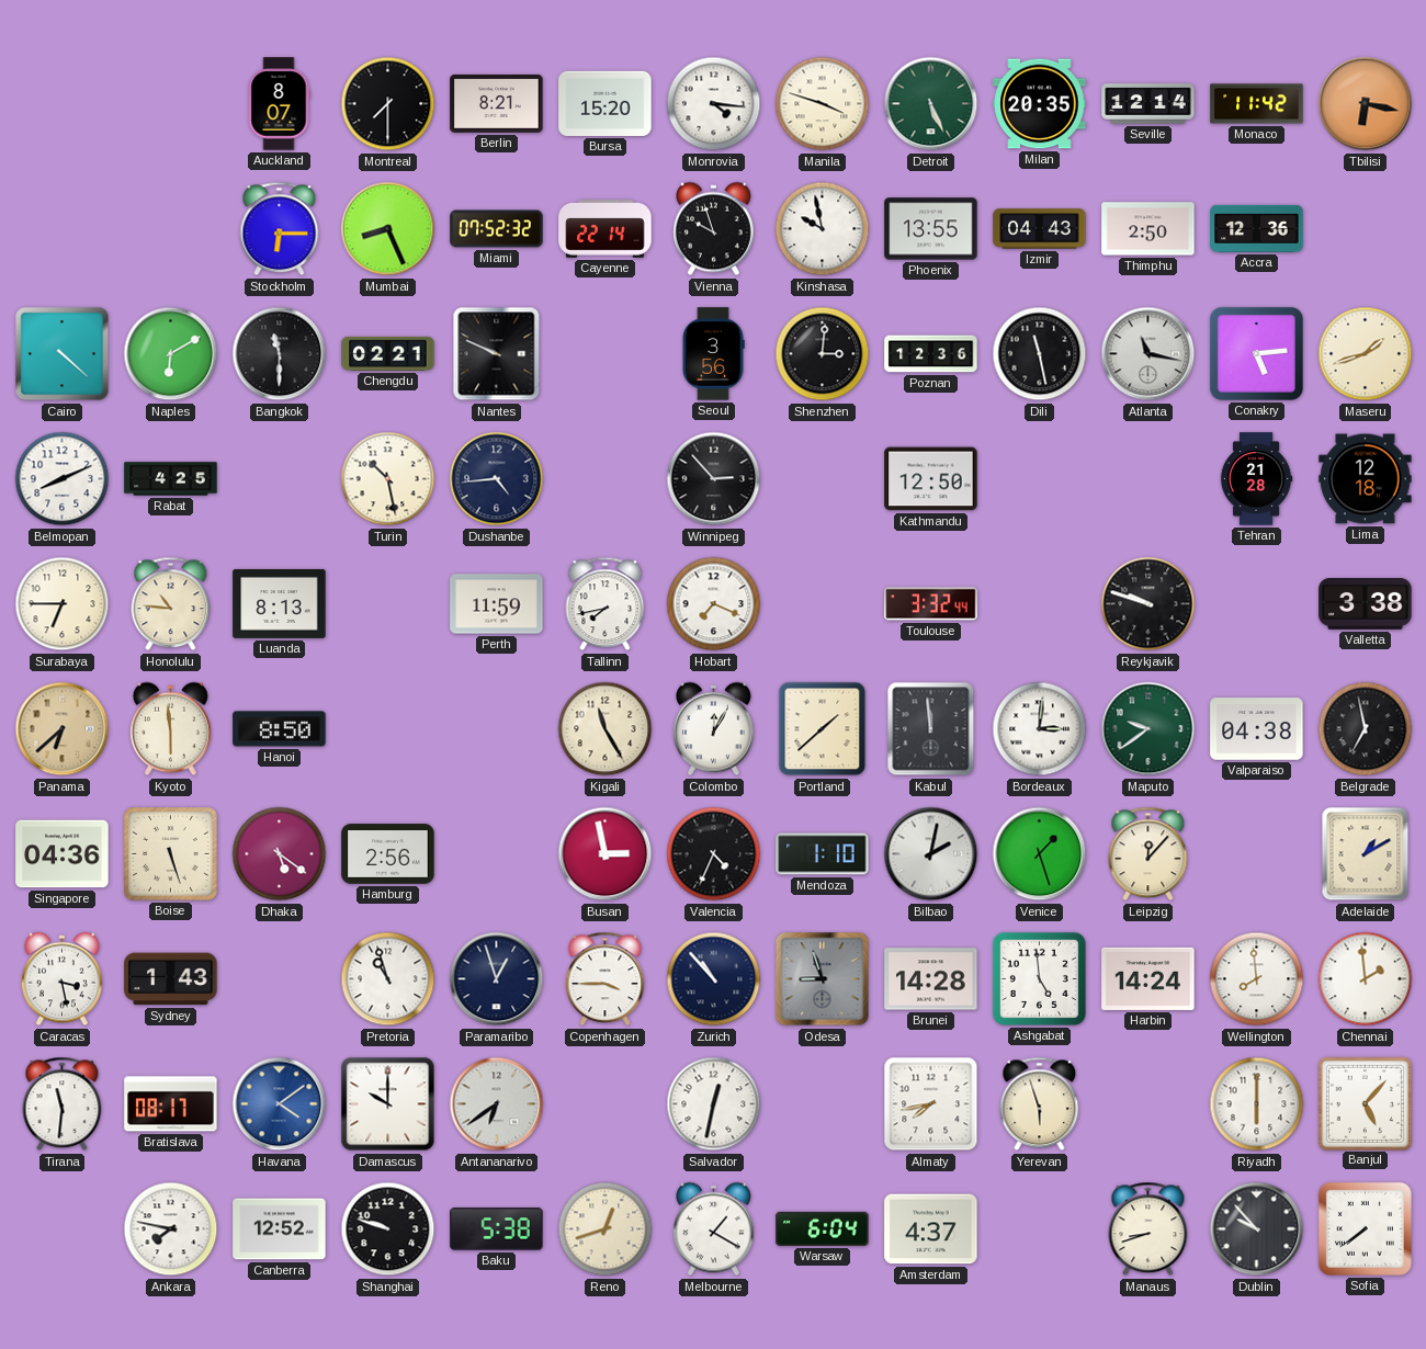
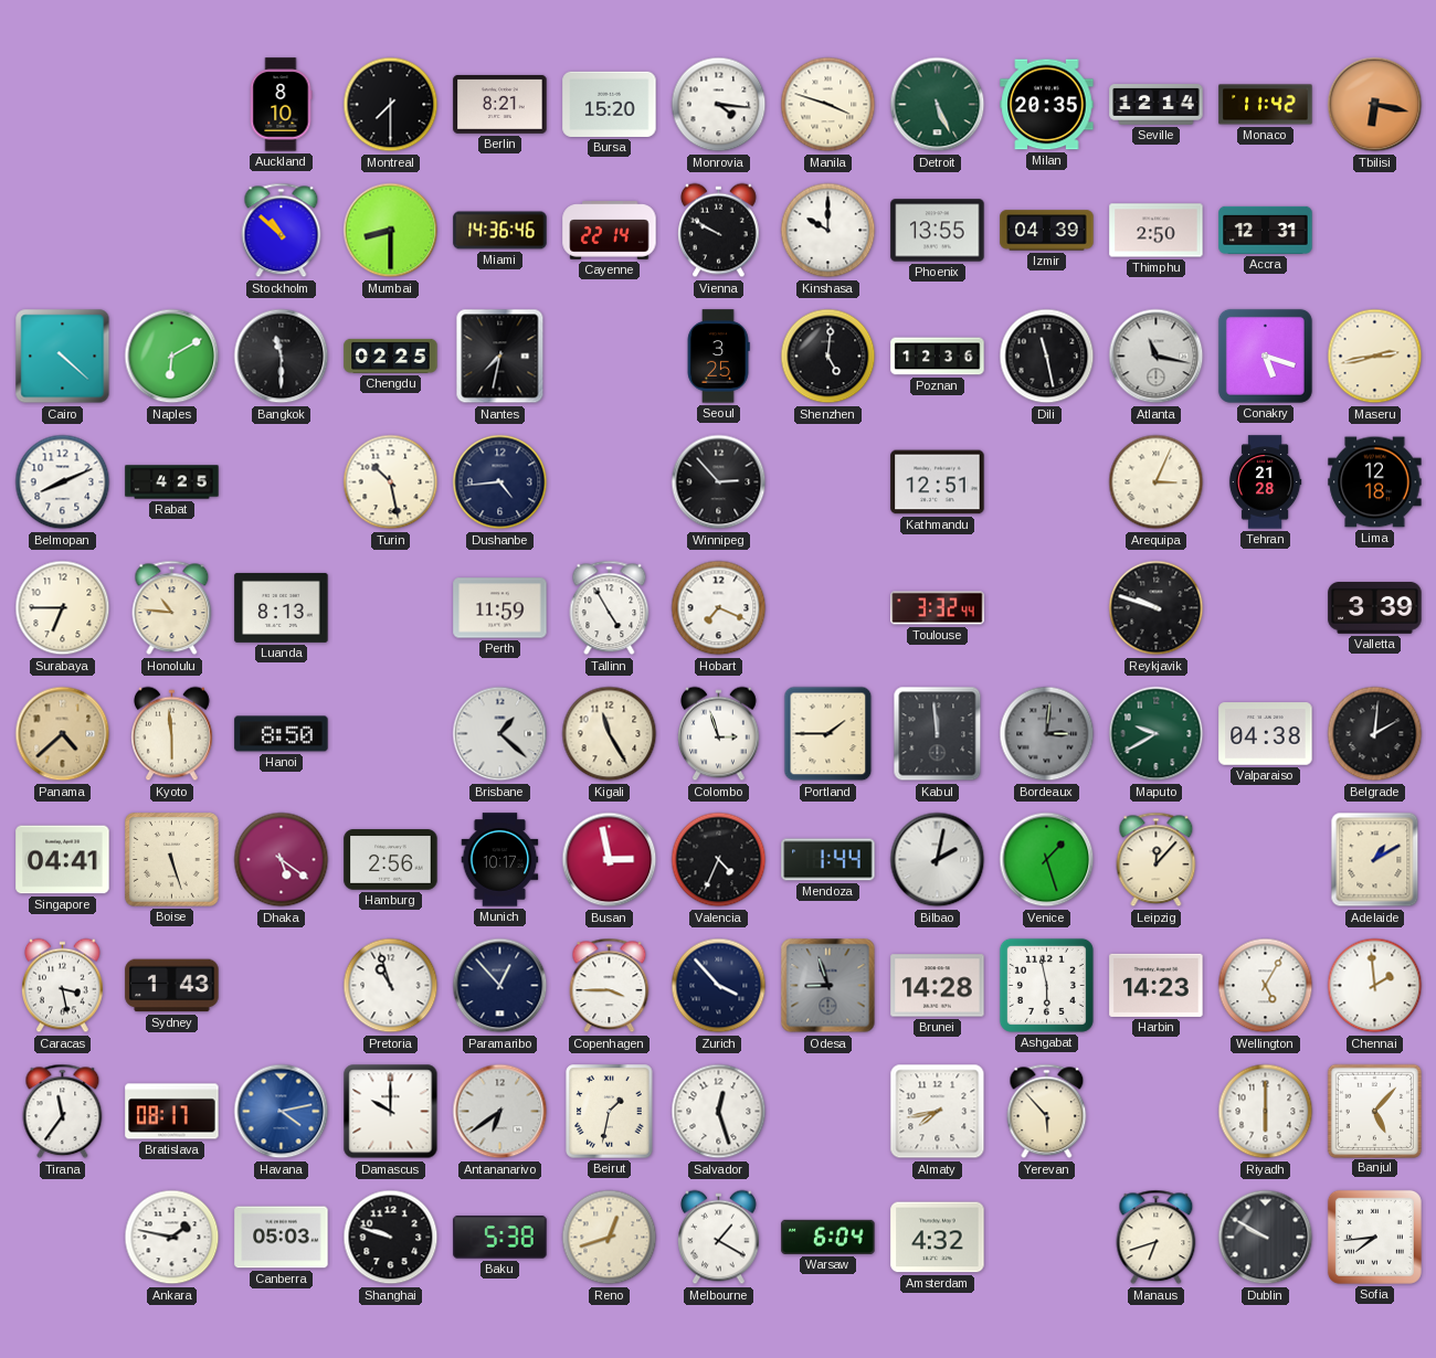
Auckland: 8:07 -> 8:10 (281, 105)
Stockholm: 6:15 -> 10:52 (282, 231)
Mumbai: 8:26 -> 8:30 (391, 231)
Miami: 07:52 -> 14:36 (500, 231)
Vienna: 9:57 -> 9:50 (719, 231)
Kinshasa: 9:58 -> 10:00 (828, 231)
Izmir: 04:43 -> 04:39 (1047, 231)
Accra: 12:36 -> 12:31 (1266, 230)
Chengdu: 02:21 -> 02:25 (391, 356)
Nantes: 9:49 -> 7:32 (500, 357)
Seoul: 3:56 -> 3:25 (718, 357)
Shenzhen: 3:01 -> 5:01 (828, 357)
Conakry: 5:14 -> 5:18 (1265, 356)
Maseru: 1:42 -> 2:43 (1375, 357)
Kathmandu: 12:50 -> 12:51 (938, 482)
Arequipa: none -> 3:04 (1157, 482)
Tallinn: 7:43 -> 4:55 (610, 608)
Valletta: 3:38 -> 3:39 (1375, 608)
Panama: 6:38 -> 4:38 (63, 734)
Brisbane: none -> 1:22 (500, 734)
Colombo: 12:05 -> 2:57 (719, 734)
Portland: 1:38 -> 1:45 (828, 734)
Bordeaux dial: white -> grey (1047, 734)
Maputo: 9:39 -> 9:40 (1157, 734)
Belgrade: 6:58 -> 2:01 (1375, 734)
Singapore: 04:36 -> 04:41 (63, 860)
Munich: none -> 10:17 (500, 860)
Mendoza: 1:10 -> 1:44 (828, 860)
Paramaribo: 12:57 -> 12:53 (500, 986)
Zurich: 10:53 -> 3:53 (719, 986)
Ashgabat: 4:59 -> 5:58 (1046, 985)
Harbin: 14:24 -> 14:23 (1157, 985)
Wellington: 7:59 -> 5:05 (1266, 986)
Tirana: 11:31 -> 11:36 (63, 1112)
Havana: 4:09 -> 4:13 (282, 1112)
Beirut: none -> 1:32 (610, 1112)
Salvador: 12:32 -> 12:27 (719, 1112)
Yerevan: 5:57 -> 5:53 (1047, 1112)
Ankara: 7:47 -> 1:47 (172, 1238)
Canberra: 12:52 -> 05:03 (282, 1238)
Amsterdam: 4:37 -> 4:32 (938, 1238)
Manaus: 8:42 -> 6:42 (1157, 1238)
Dublin: 9:53 -> 9:50 (1266, 1238)
Sofia: 7:39 -> 7:44 (1374, 1237)
